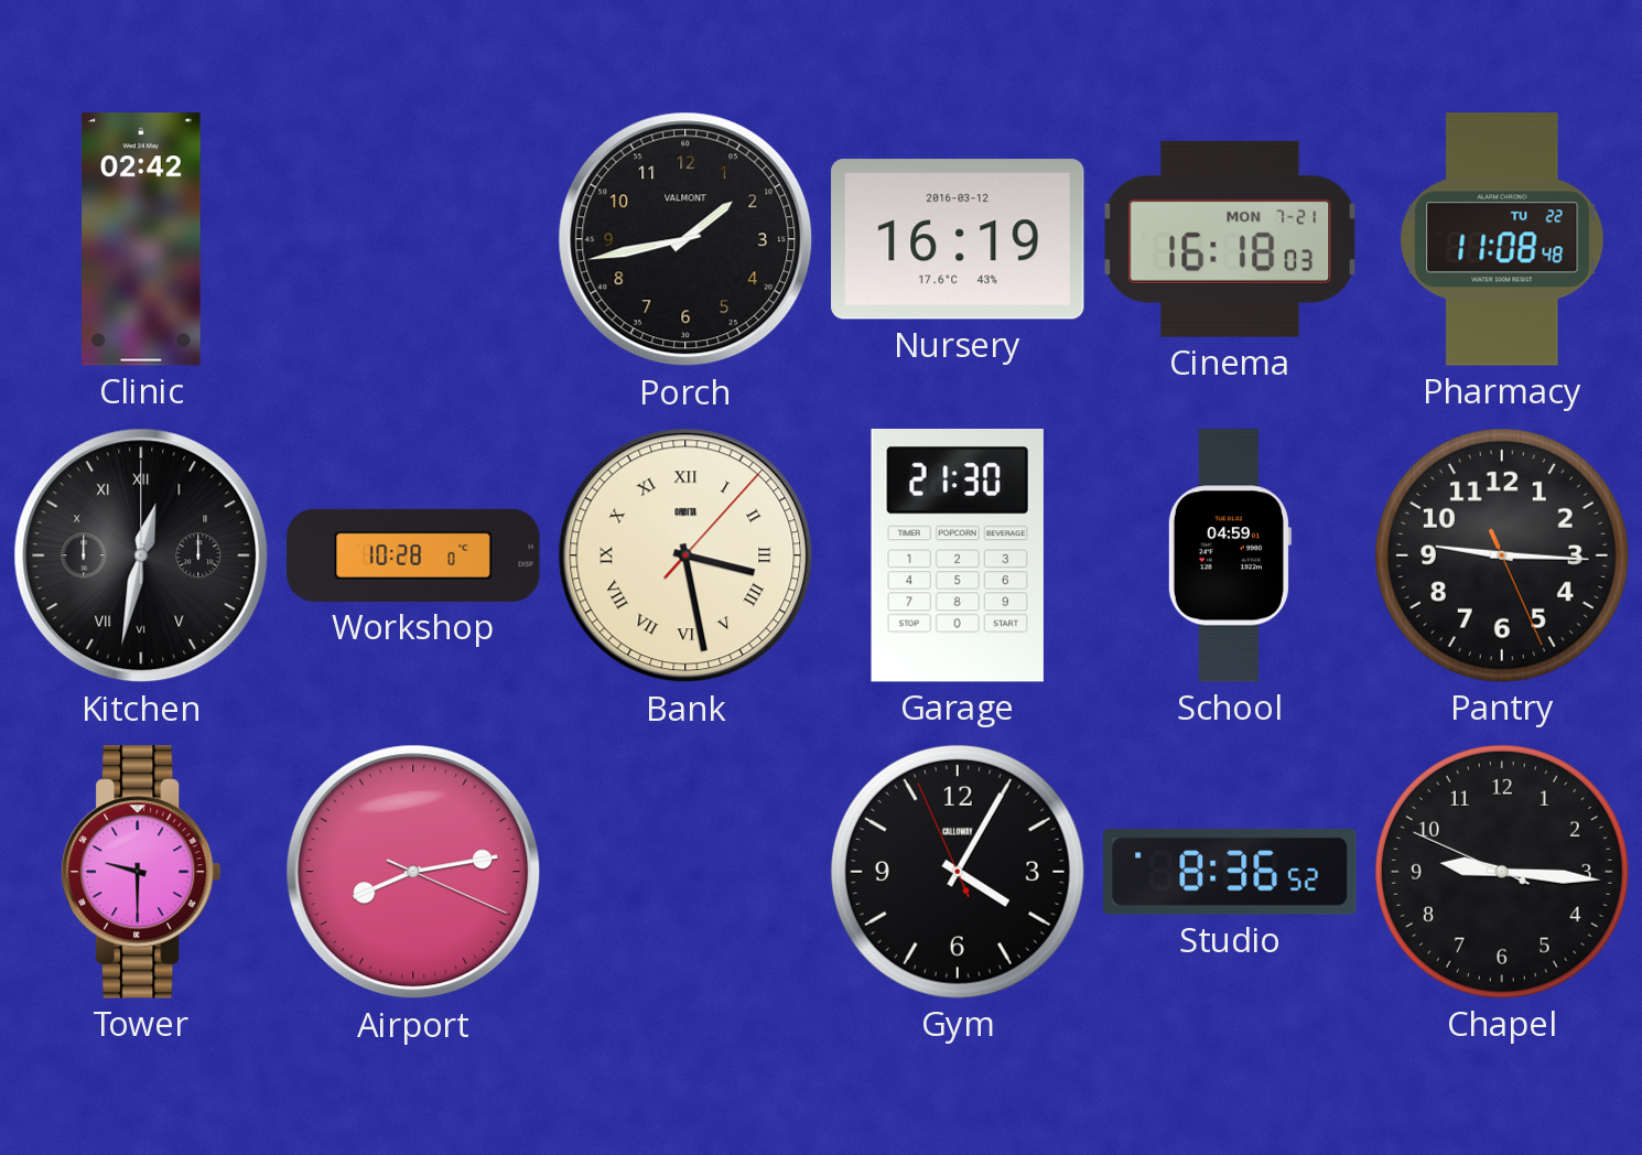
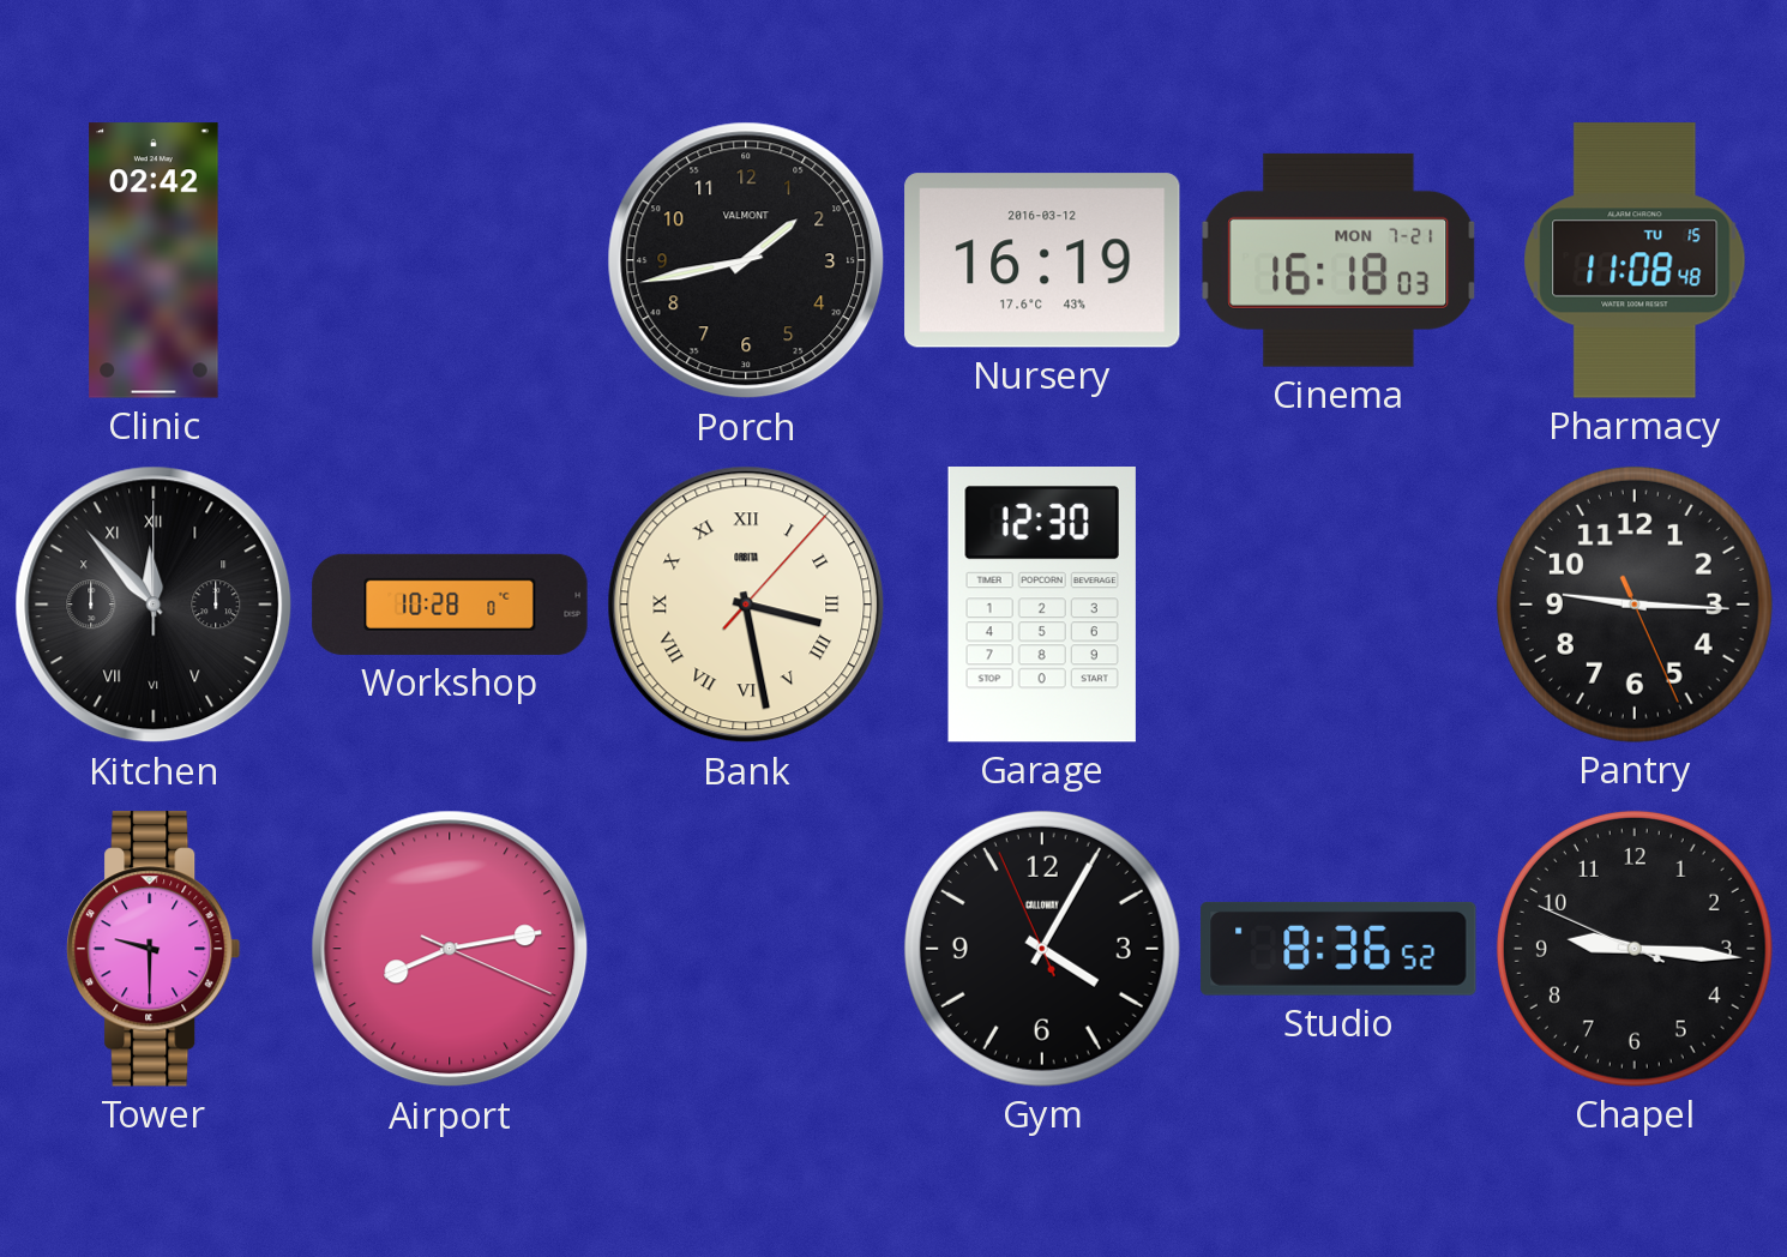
Pharmacy date: TU 22 -> TU 15 (1635, 260)
Kitchen: 12:32 -> 11:53 (154, 605)
Garage: 21:30 -> 12:30 (1042, 606)
School: 04:59 -> none (1229, 555)
